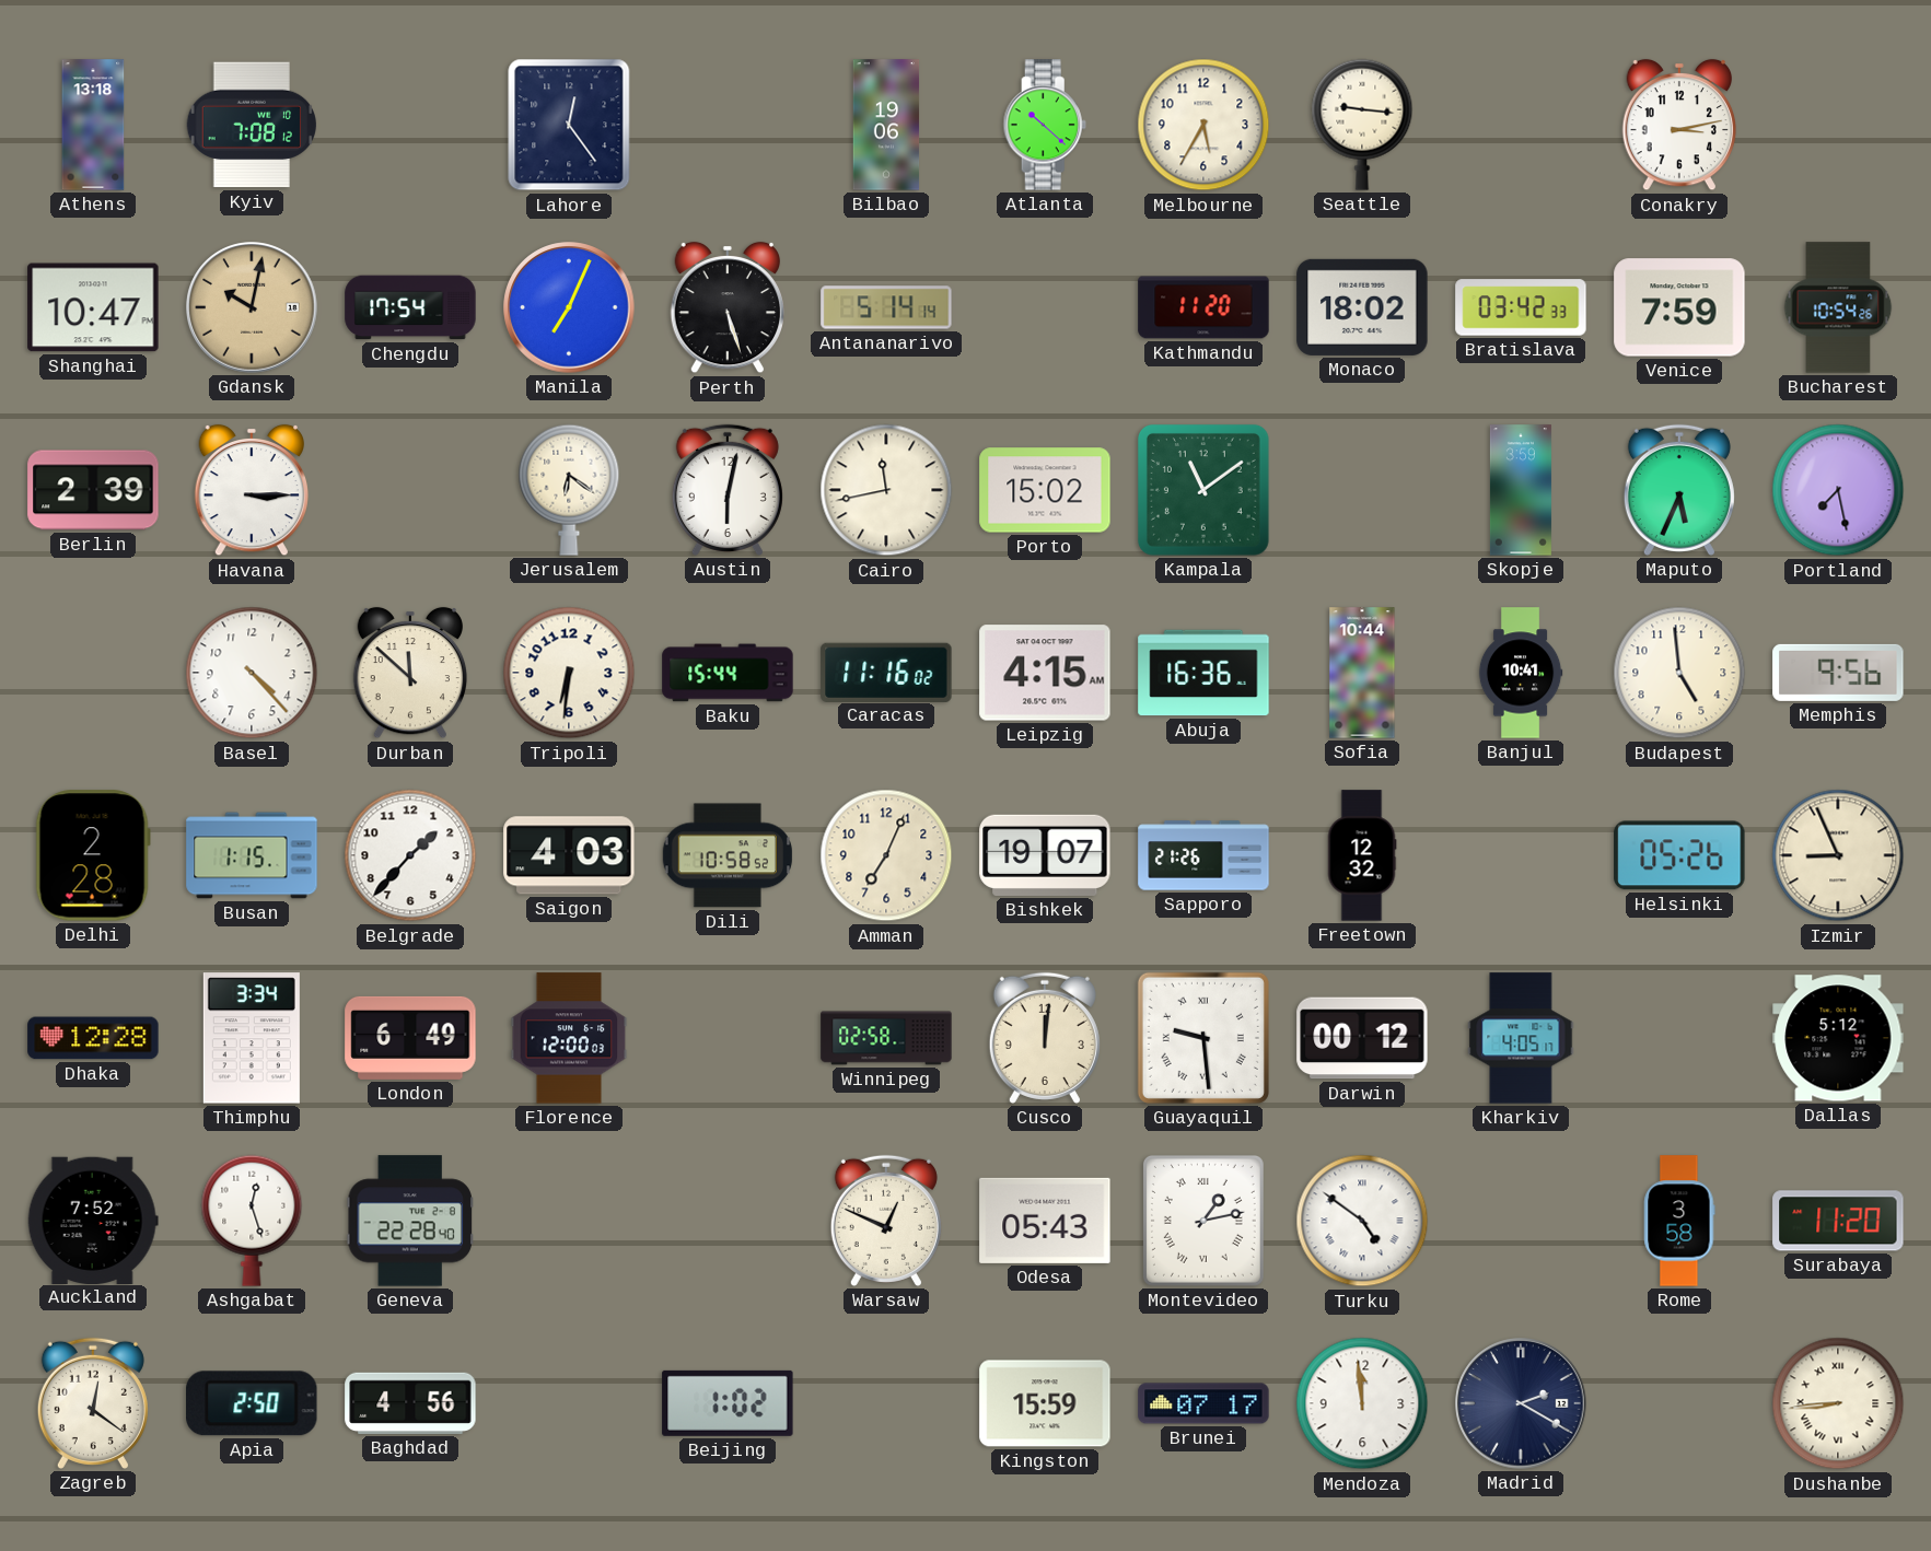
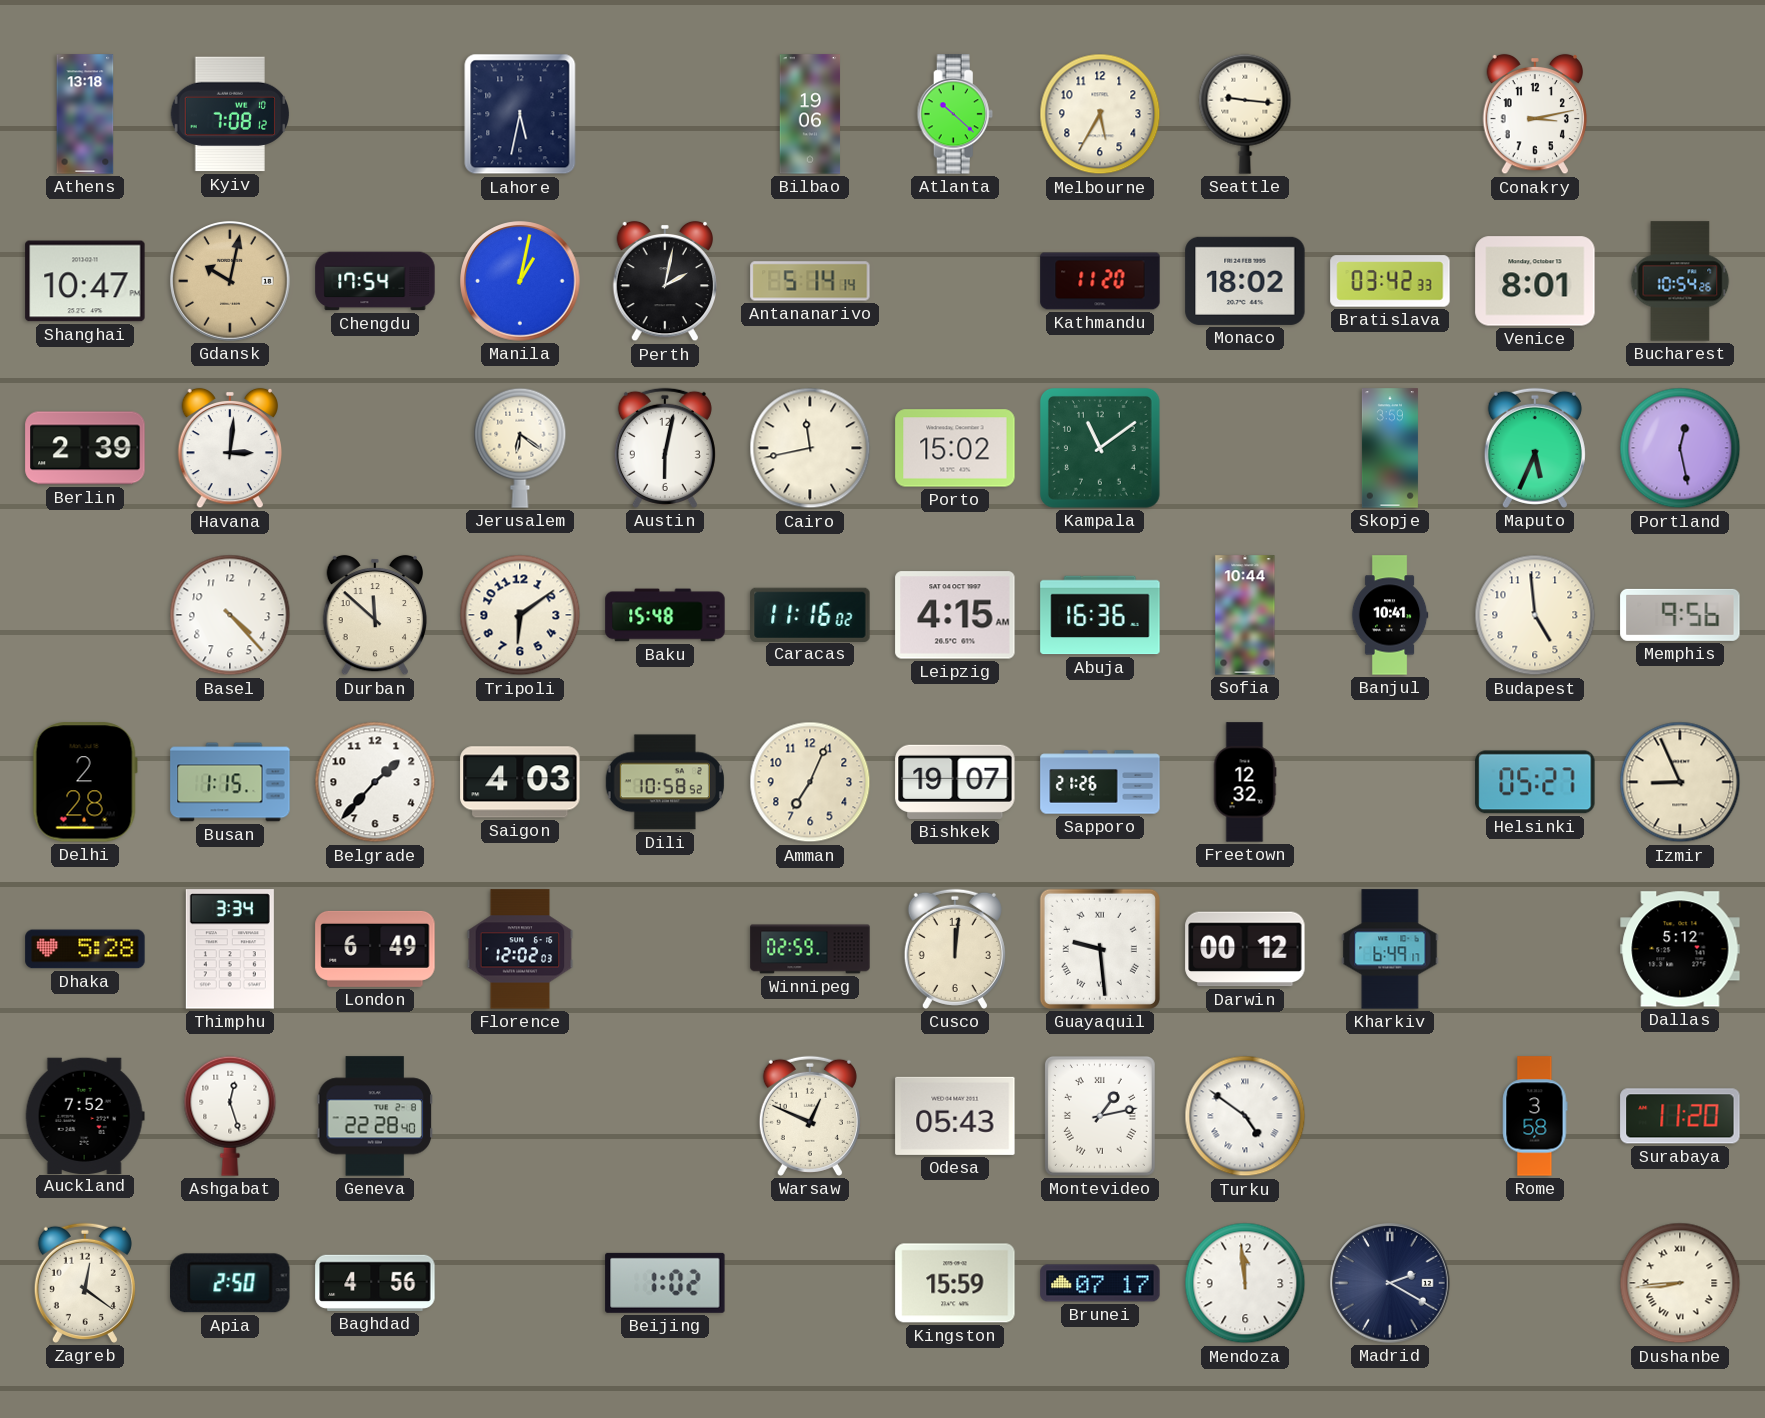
Lahore: 12:24 -> 5:32 (520, 114)
Manila: 7:04 -> 1:02 (520, 281)
Perth: 5:27 -> 2:02 (664, 281)
Venice: 7:59 -> 8:01 (1535, 281)
Havana: 3:15 -> 3:01 (229, 448)
Portland: 7:28 -> 12:28 (1680, 448)
Tripoli: 6:31 -> 6:09 (520, 615)
Baku: 15:44 -> 15:48 (665, 615)
Helsinki: 05:26 -> 05:27 (1535, 782)
Dhaka: 12:28 -> 5:28 (85, 949)
Florence: 12:00 -> 12:02 (520, 949)
Winnipeg: 02:58 -> 02:59 (810, 949)
Kharkiv: 4:05 -> 6:49 (1390, 949)
